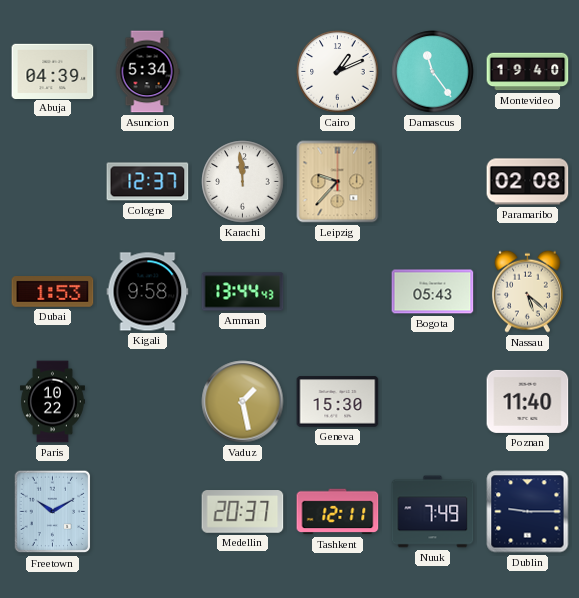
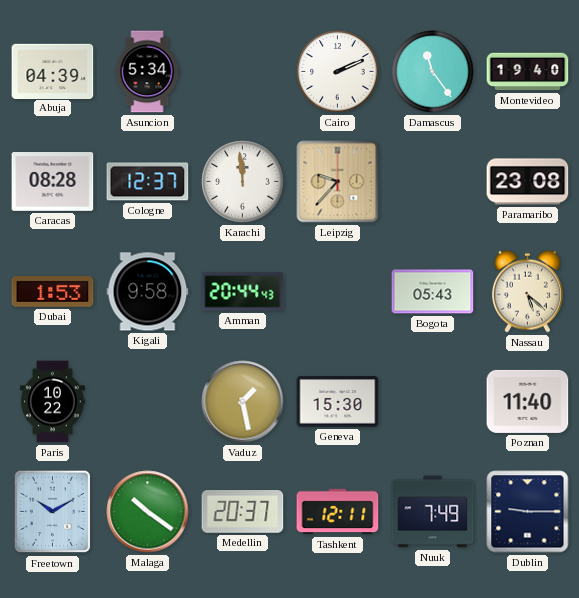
Cairo: 1:11 -> 2:11 (338, 72)
Caracas: none -> 08:28 (53, 182)
Paramaribo: 02:08 -> 23:08 (528, 182)
Amman: 13:44 -> 20:44 (243, 292)
Malaga: none -> 10:21 (148, 512)
